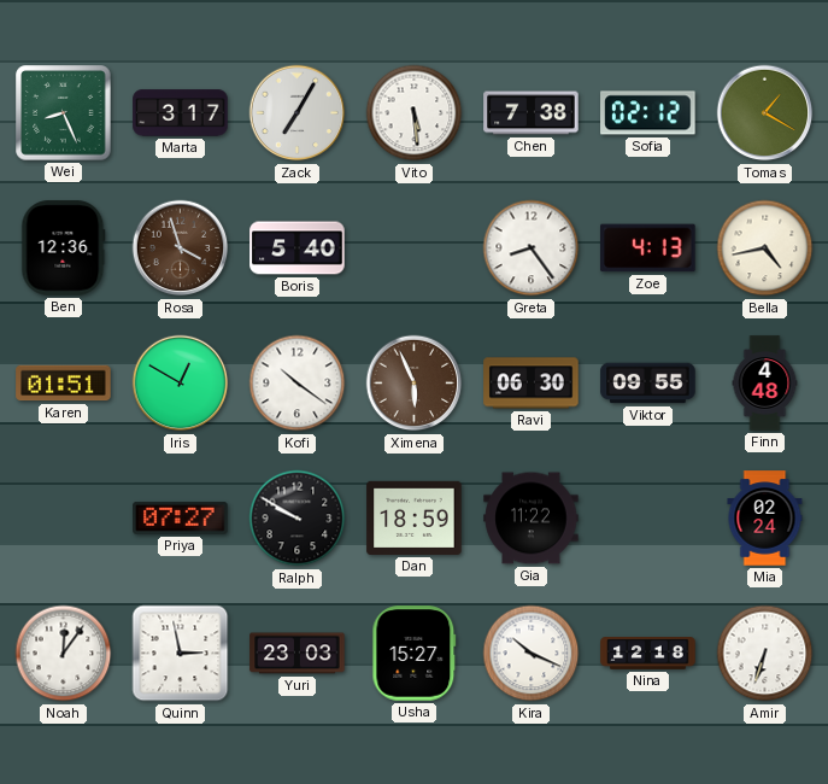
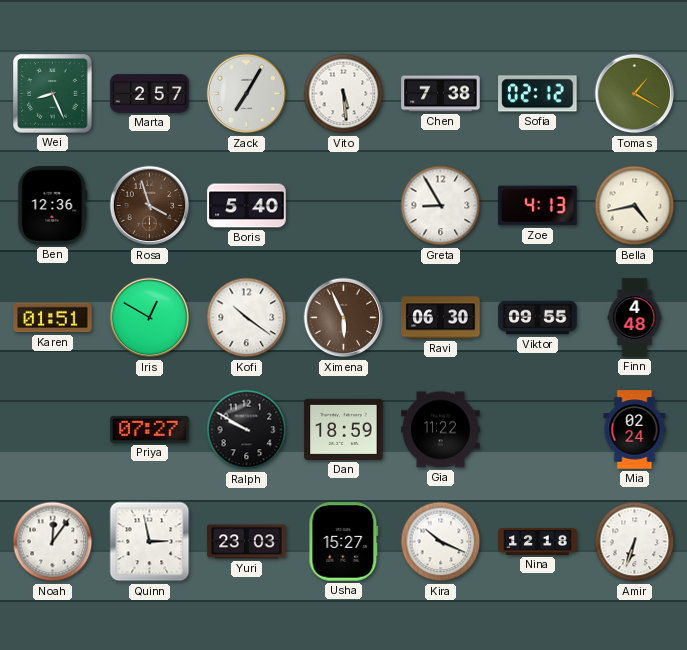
Marta: 3:17 -> 2:57 (150, 94)
Greta: 8:24 -> 8:55 (441, 206)
